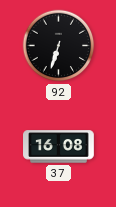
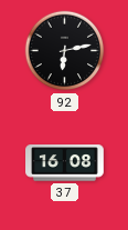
92: 6:33 -> 6:13 (65, 51)
